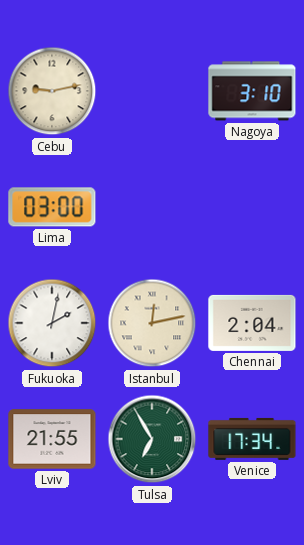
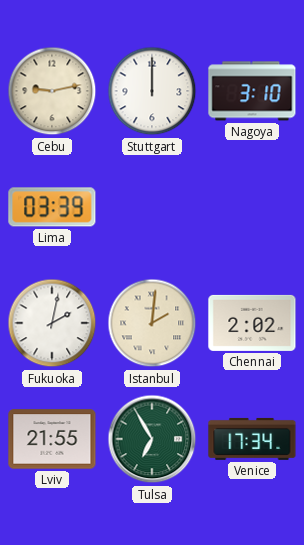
Stuttgart: none -> 12:00 (152, 91)
Lima: 03:00 -> 03:39 (52, 207)
Istanbul: 12:13 -> 2:01 (152, 323)
Chennai: 2:04 -> 2:02 (252, 323)
